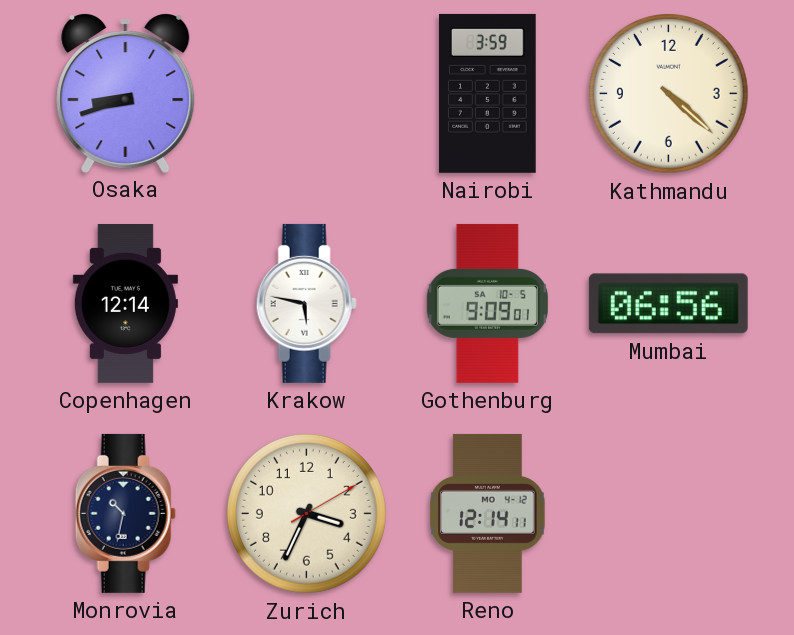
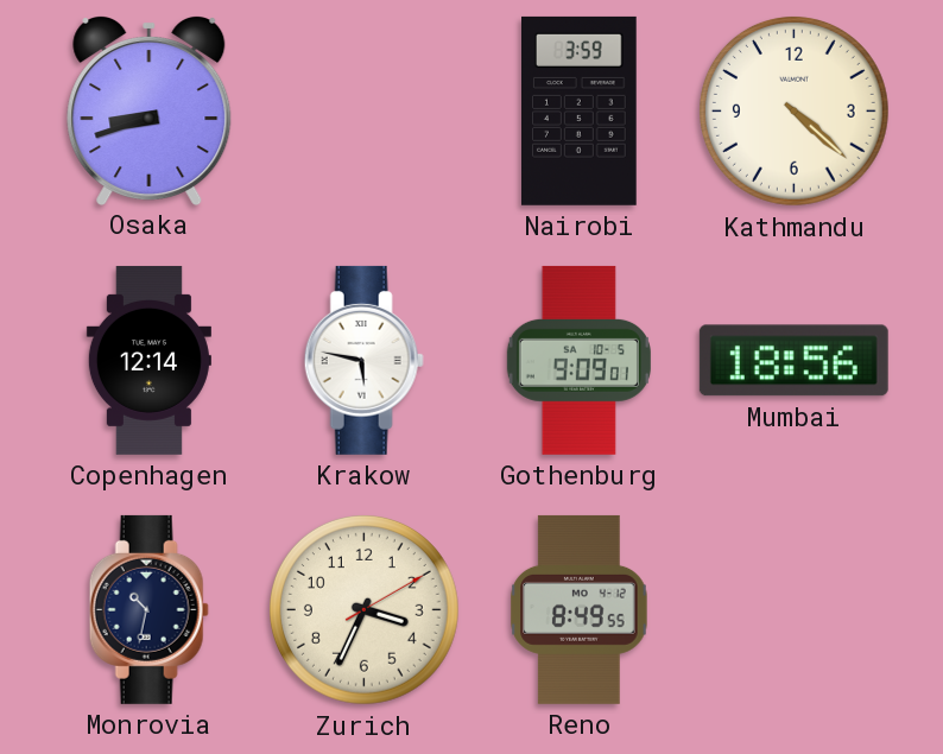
Mumbai: 06:56 -> 18:56 (793, 361)
Reno: 12:14 -> 8:49 (580, 609)
